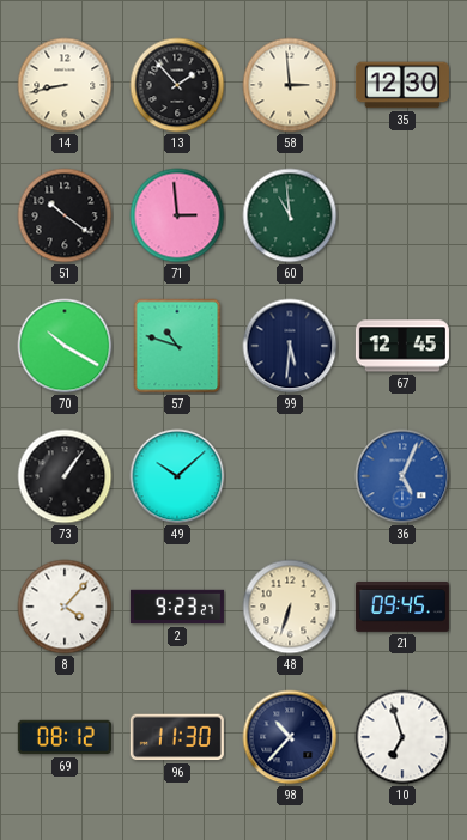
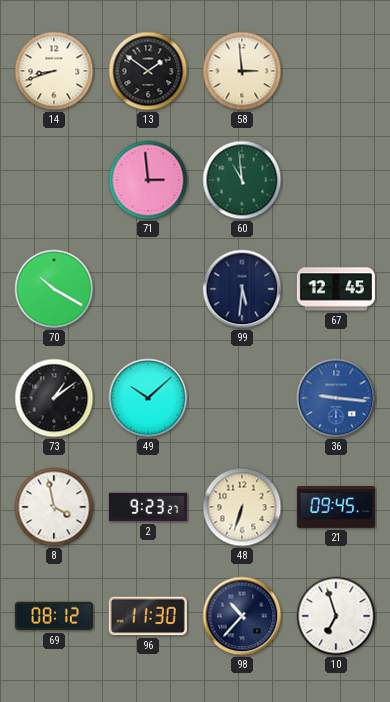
14: 8:43 -> 8:42 (54, 71)
13: 1:53 -> 1:51 (148, 71)
35: 12:30 -> none (402, 85)
51: 10:21 -> none (65, 215)
57: 10:48 -> none (177, 346)
73: 1:06 -> 1:09 (54, 398)
36: 5:04 -> 9:16 (336, 398)
8: 4:07 -> 3:58 (54, 507)
